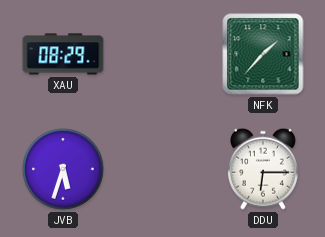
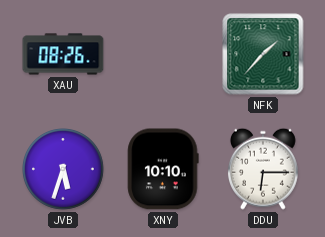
XAU: 08:29 -> 08:26 (63, 54)
XNY: none -> 10:10 (163, 169)
